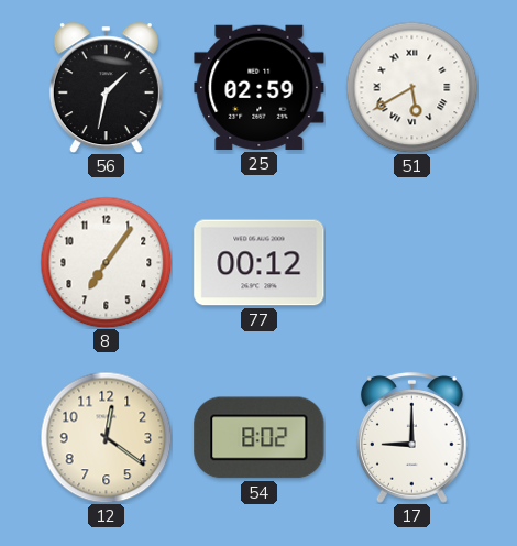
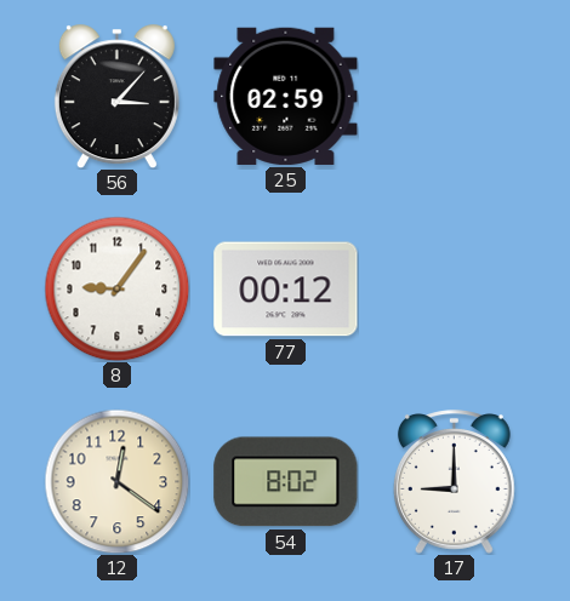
56: 1:32 -> 3:07 (116, 97)
51: 5:40 -> none (411, 87)
8: 7:06 -> 9:06 (116, 288)
